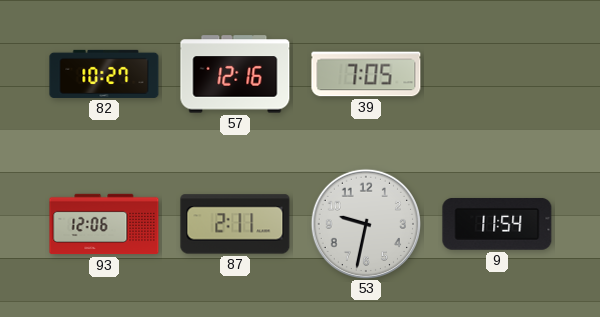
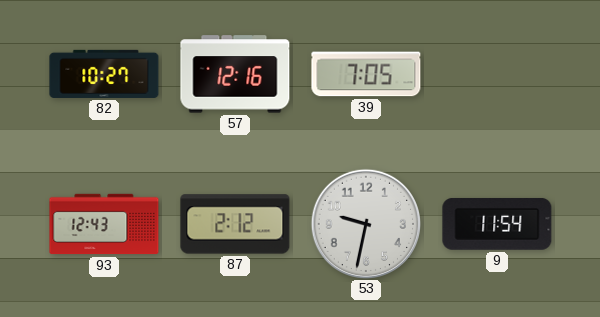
93: 12:06 -> 12:43 (104, 224)
87: 2:11 -> 2:12 (235, 224)
